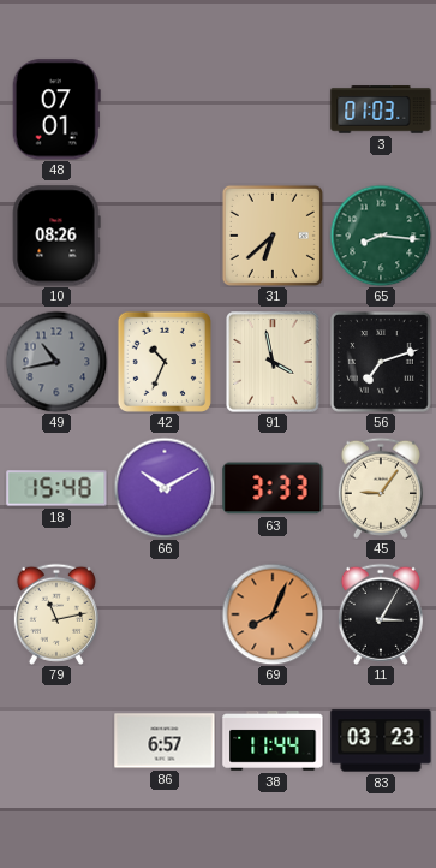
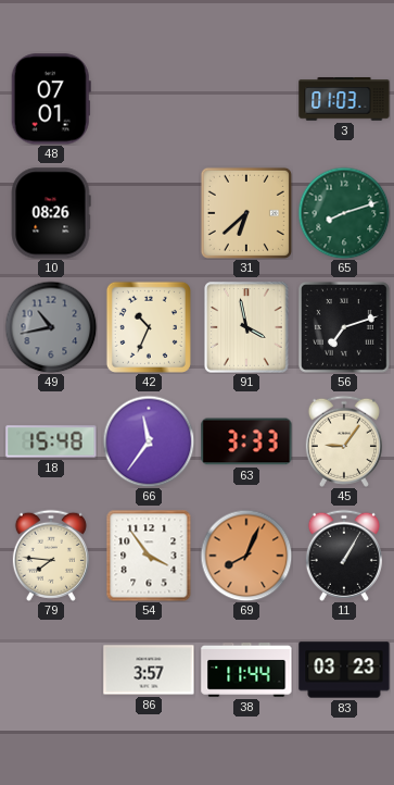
65: 8:16 -> 8:12 (344, 213)
66: 10:10 -> 11:36 (149, 441)
79: 11:13 -> 7:46 (51, 556)
54: none -> 3:54 (149, 556)
11: 3:05 -> 1:05 (344, 556)
86: 6:57 -> 3:57 (149, 670)
